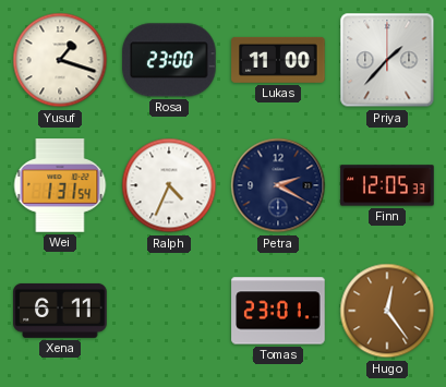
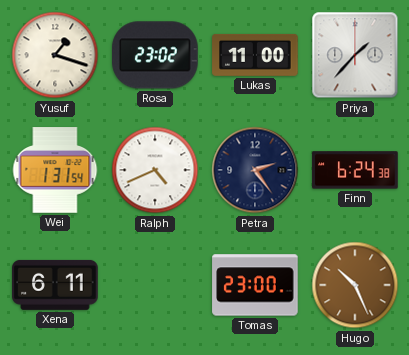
Rosa: 23:00 -> 23:02 (155, 55)
Ralph: 4:34 -> 4:41 (155, 170)
Petra: 2:20 -> 2:24 (255, 170)
Finn: 12:05 -> 6:24 (355, 170)
Tomas: 23:01 -> 23:00 (255, 285)
Hugo: 12:24 -> 10:26 (355, 285)
